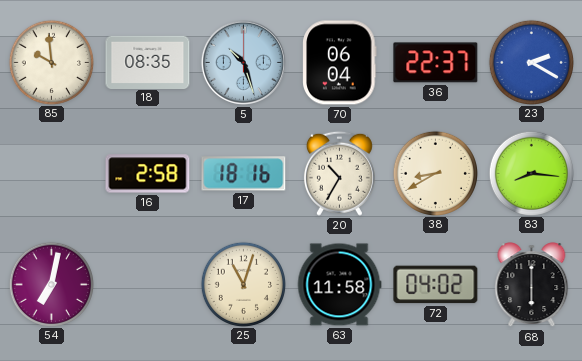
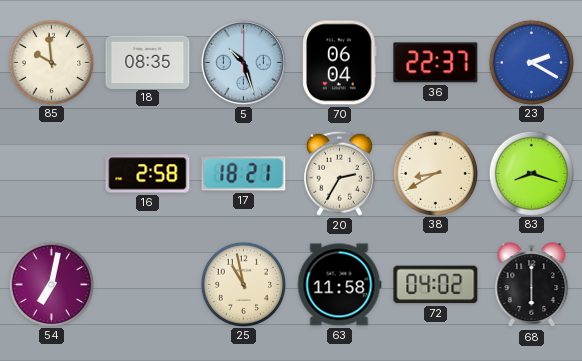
17: 18:16 -> 18:21 (244, 174)
20: 10:35 -> 2:35 (339, 173)
83: 8:16 -> 8:18 (531, 173)
25: 11:03 -> 10:58 (243, 284)
